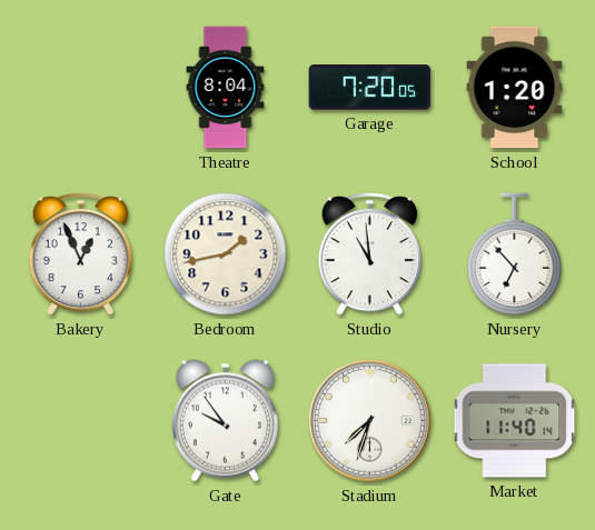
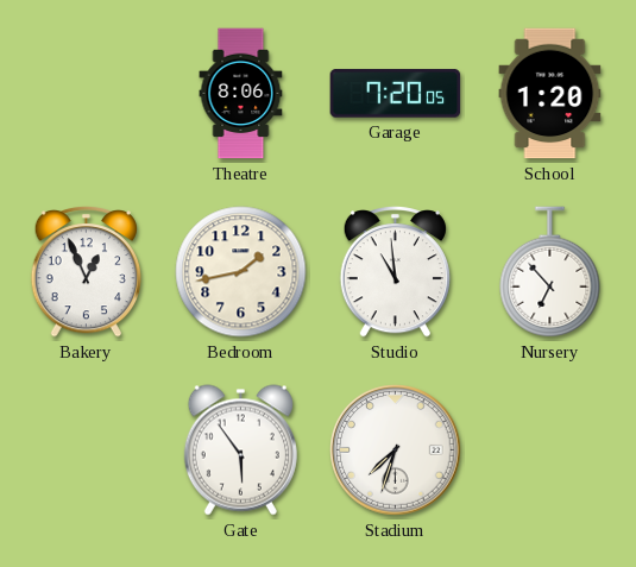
Theatre: 8:04 -> 8:06 (241, 94)
Gate: 9:54 -> 5:54 (240, 451)
Market: 11:40 -> none (515, 421)
